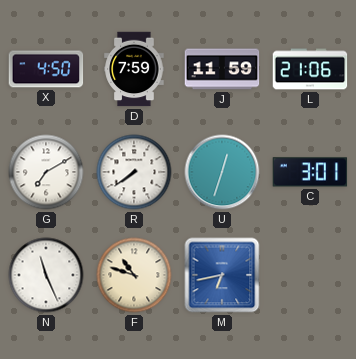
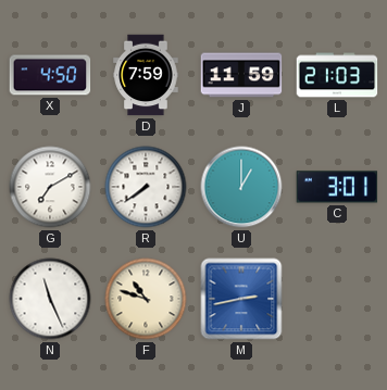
L: 21:06 -> 21:03 (337, 75)
U: 12:33 -> 1:00 (241, 187)
M: 6:43 -> 2:43 (241, 299)
